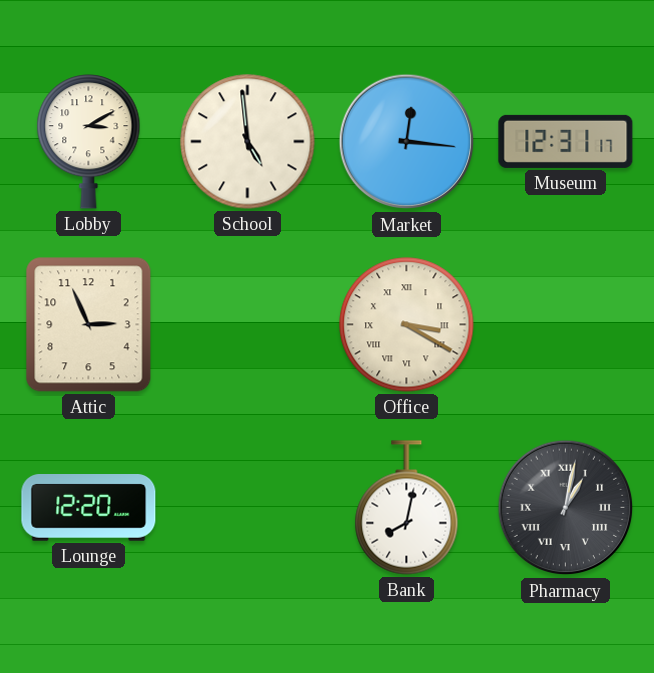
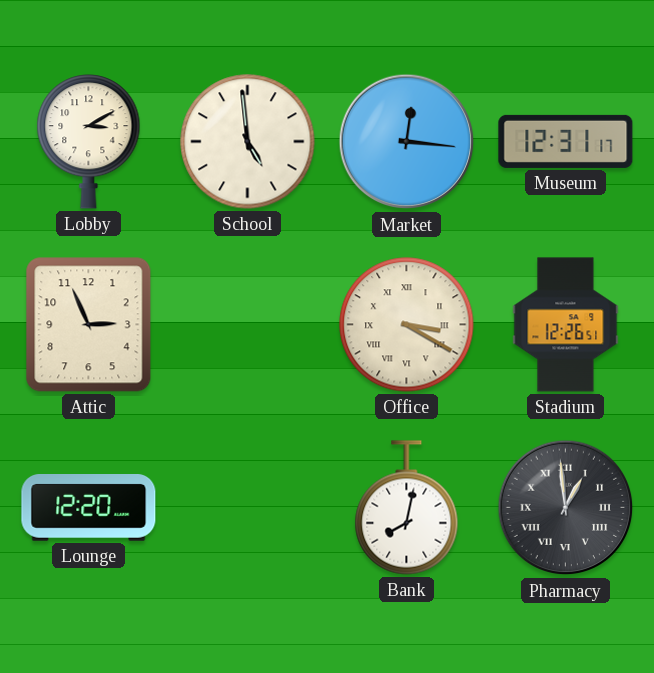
Stadium: none -> 12:26 (566, 325)
Pharmacy: 1:02 -> 12:59 (566, 508)
